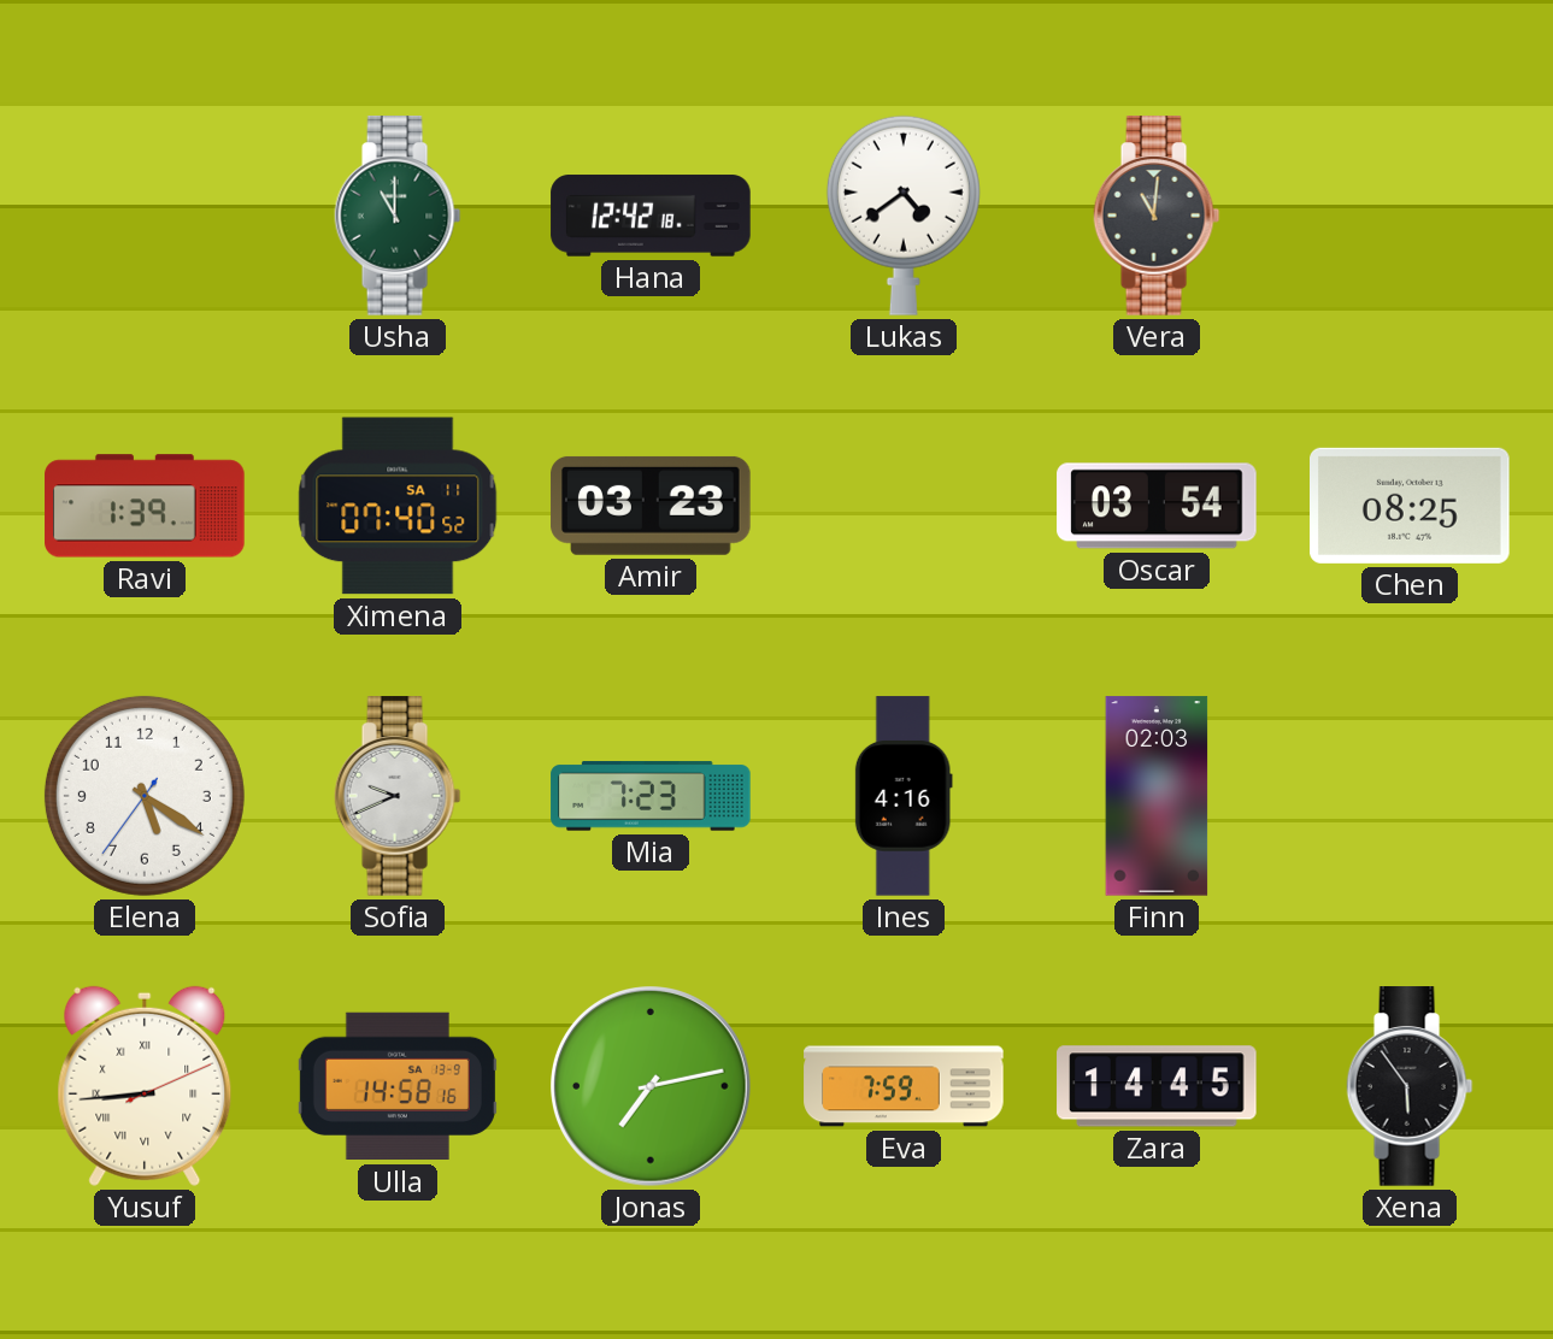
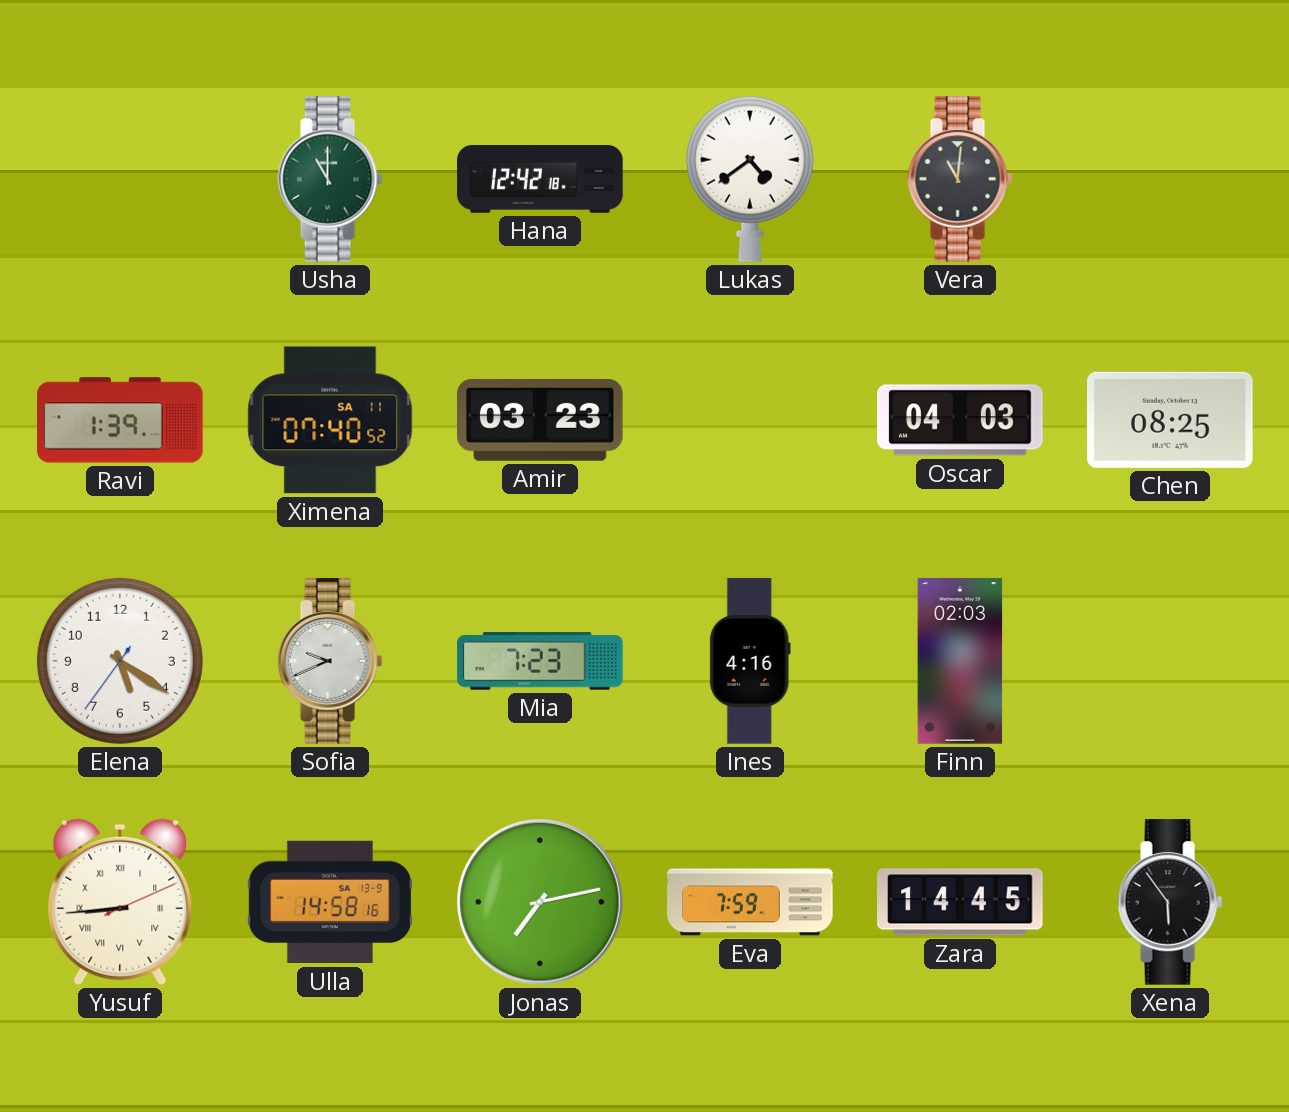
Oscar: 03:54 -> 04:03 (960, 420)
